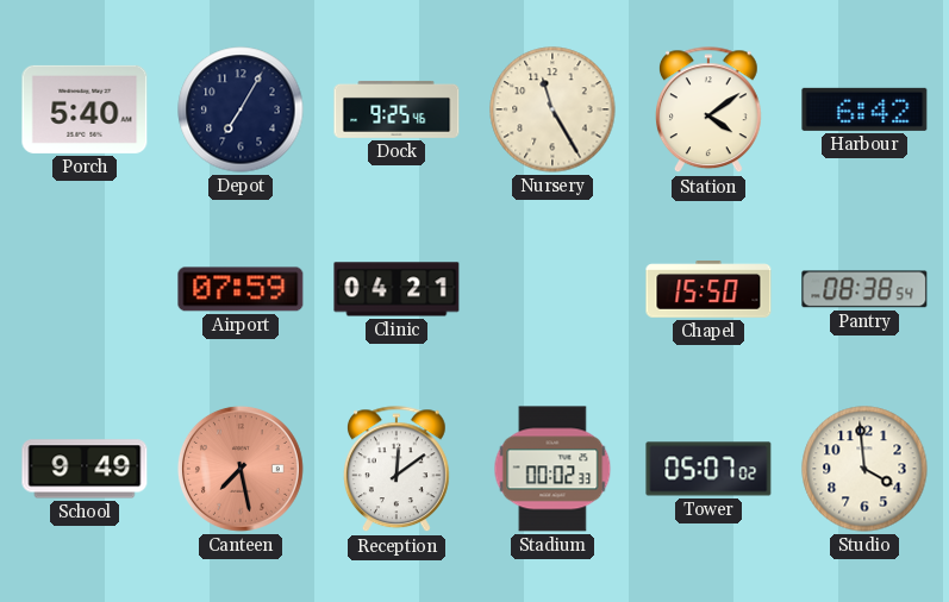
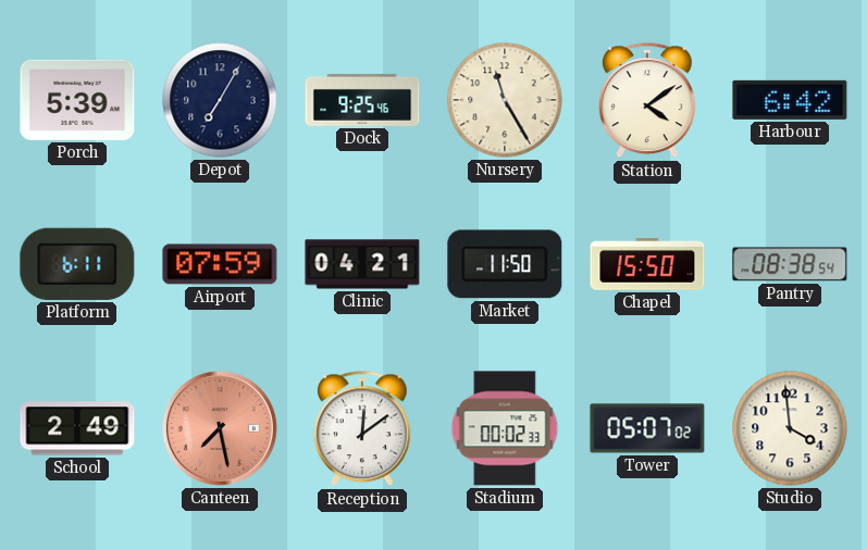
Porch: 5:40 -> 5:39 (77, 100)
Platform: none -> 6:11 (77, 264)
Market: none -> 11:50 (505, 264)
School: 9:49 -> 2:49 (77, 428)
